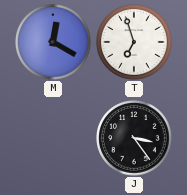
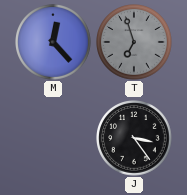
M: 12:20 -> 12:23 (53, 42)
T dial: white -> grey (134, 42)
